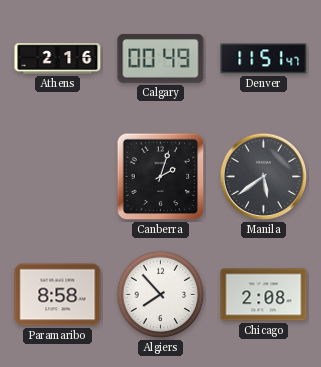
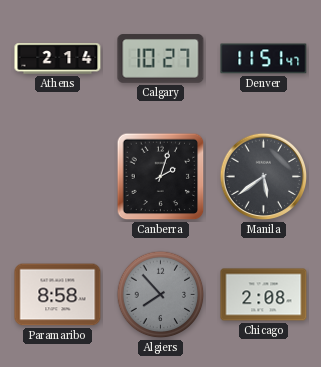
Athens: 2:16 -> 2:14 (58, 59)
Calgary: 00:49 -> 10:27 (161, 59)
Algiers dial: white -> grey (161, 295)
